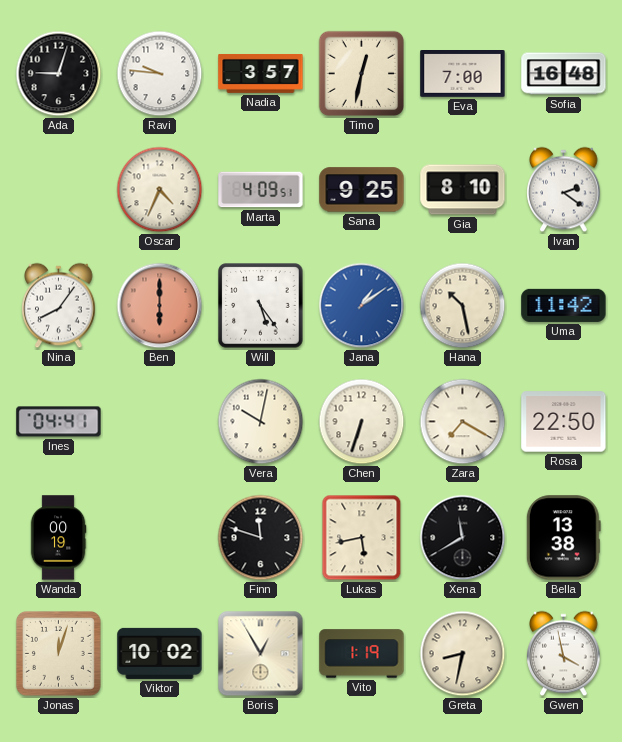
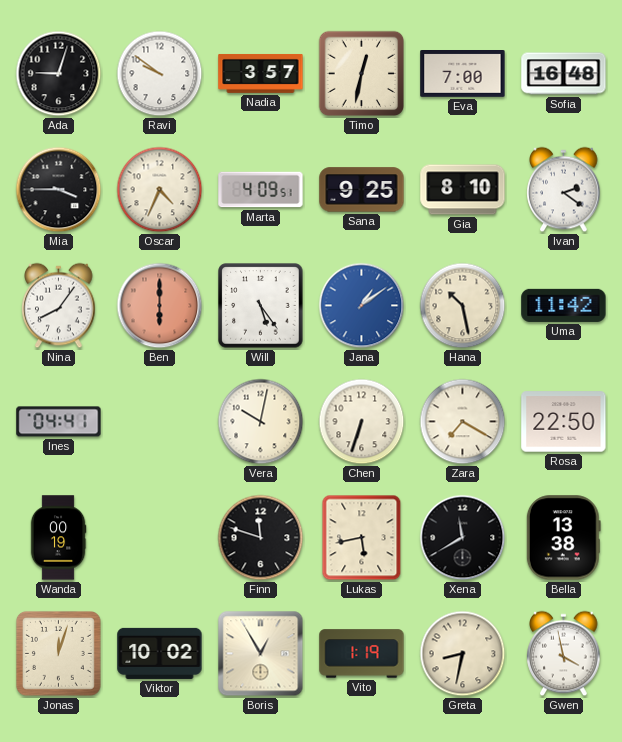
Ravi: 9:46 -> 9:51 (160, 74)
Mia: none -> 3:45 (59, 190)
